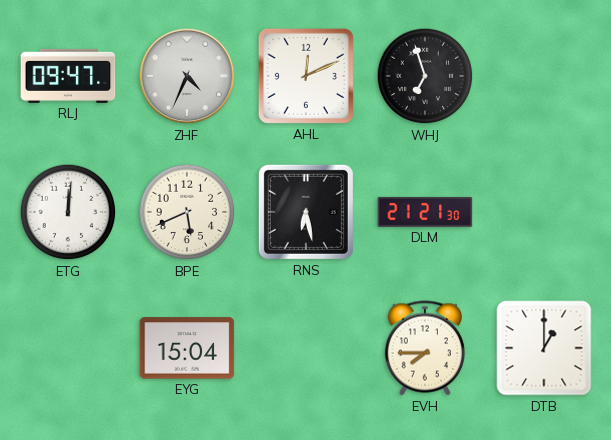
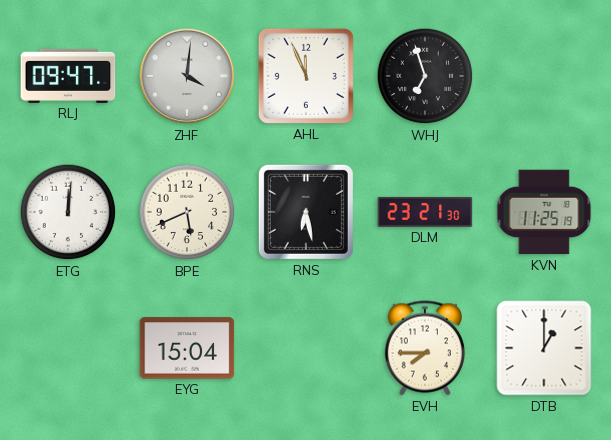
ZHF: 4:34 -> 4:01 (187, 76)
AHL: 12:11 -> 11:56 (306, 76)
DLM: 21:21 -> 23:21 (425, 212)
KVN: none -> 11:25 (544, 212)
